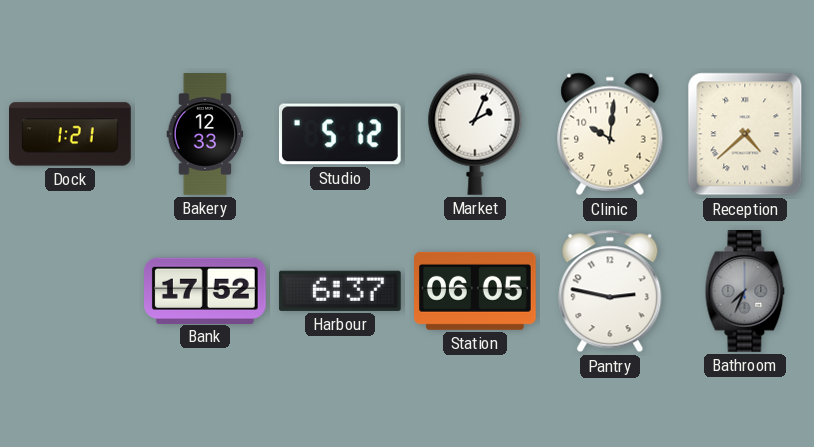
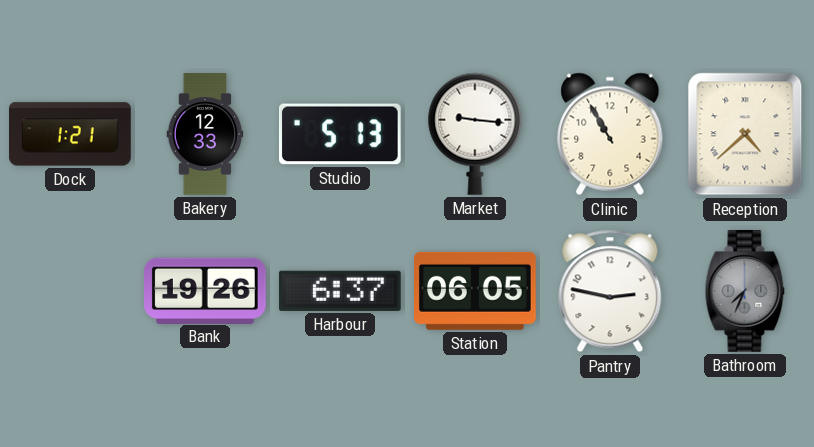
Studio: 5:12 -> 5:13 (341, 134)
Market: 2:04 -> 9:16 (475, 134)
Clinic: 10:01 -> 10:55 (610, 134)
Bank: 17:52 -> 19:26 (206, 290)
